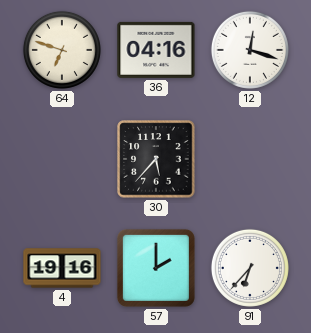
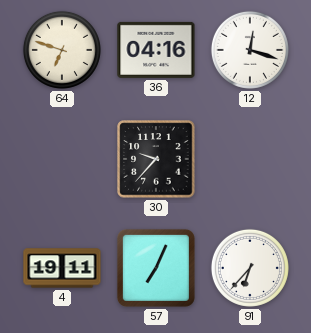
30: 5:37 -> 9:37 (156, 159)
4: 19:16 -> 19:11 (62, 268)
57: 2:00 -> 7:04 (156, 268)
